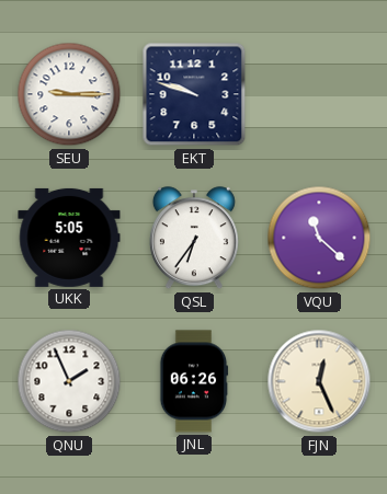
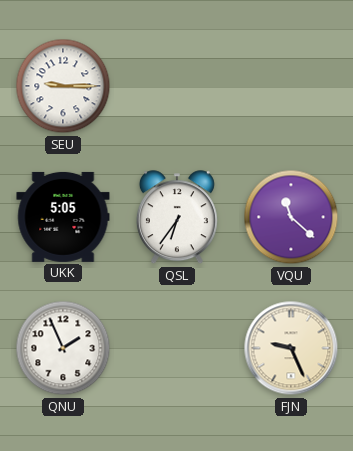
EKT: 9:48 -> none (194, 94)
JNL: 06:26 -> none (194, 381)
FJN: 12:26 -> 9:26 (291, 348)
